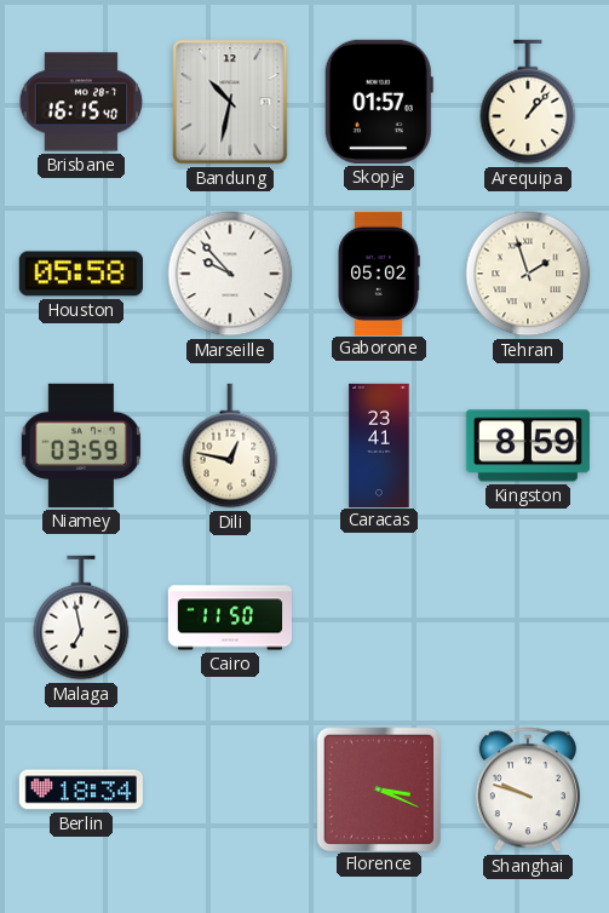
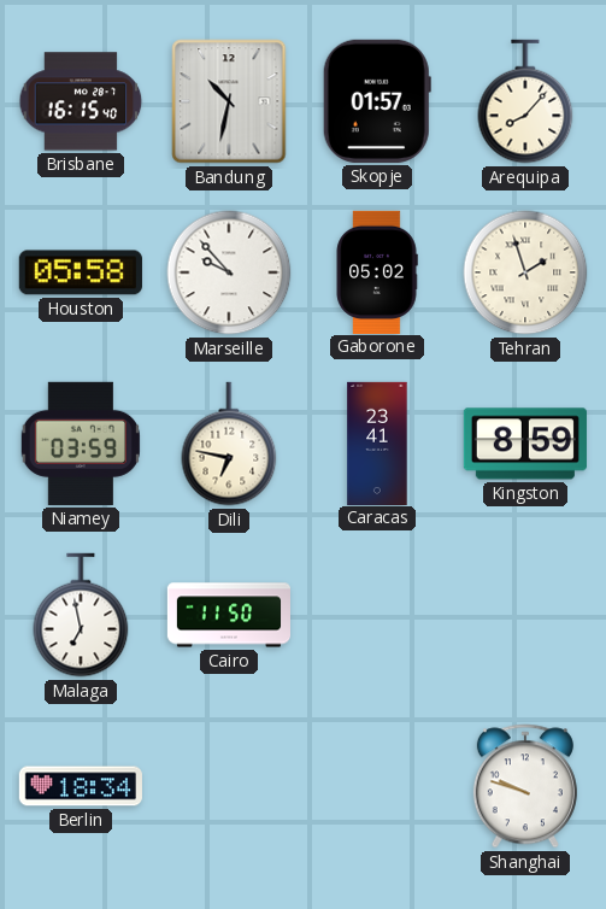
Arequipa: 1:07 -> 8:07 (525, 101)
Dili: 12:47 -> 6:47 (229, 444)
Florence: 3:19 -> none (378, 788)
